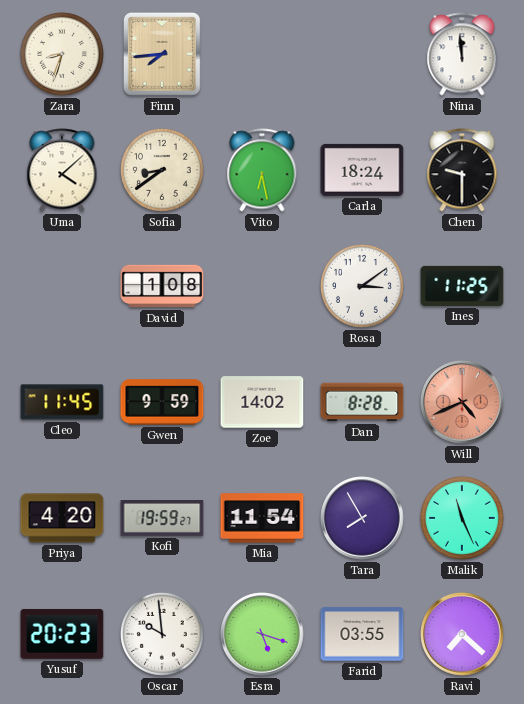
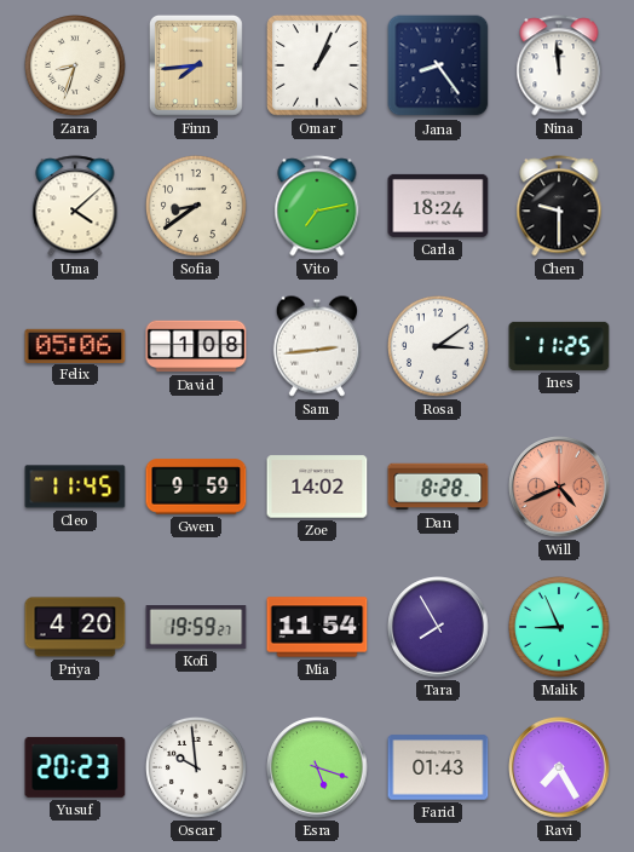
Omar: none -> 1:04 (318, 67)
Jana: none -> 8:24 (438, 65)
Vito: 6:28 -> 7:13 (317, 206)
Felix: none -> 05:06 (75, 345)
Sam: none -> 2:44 (316, 346)
Malik: 11:26 -> 8:56 (560, 628)
Farid: 03:55 -> 01:43 (438, 767)
Ravi: 7:22 -> 7:25 (559, 767)
